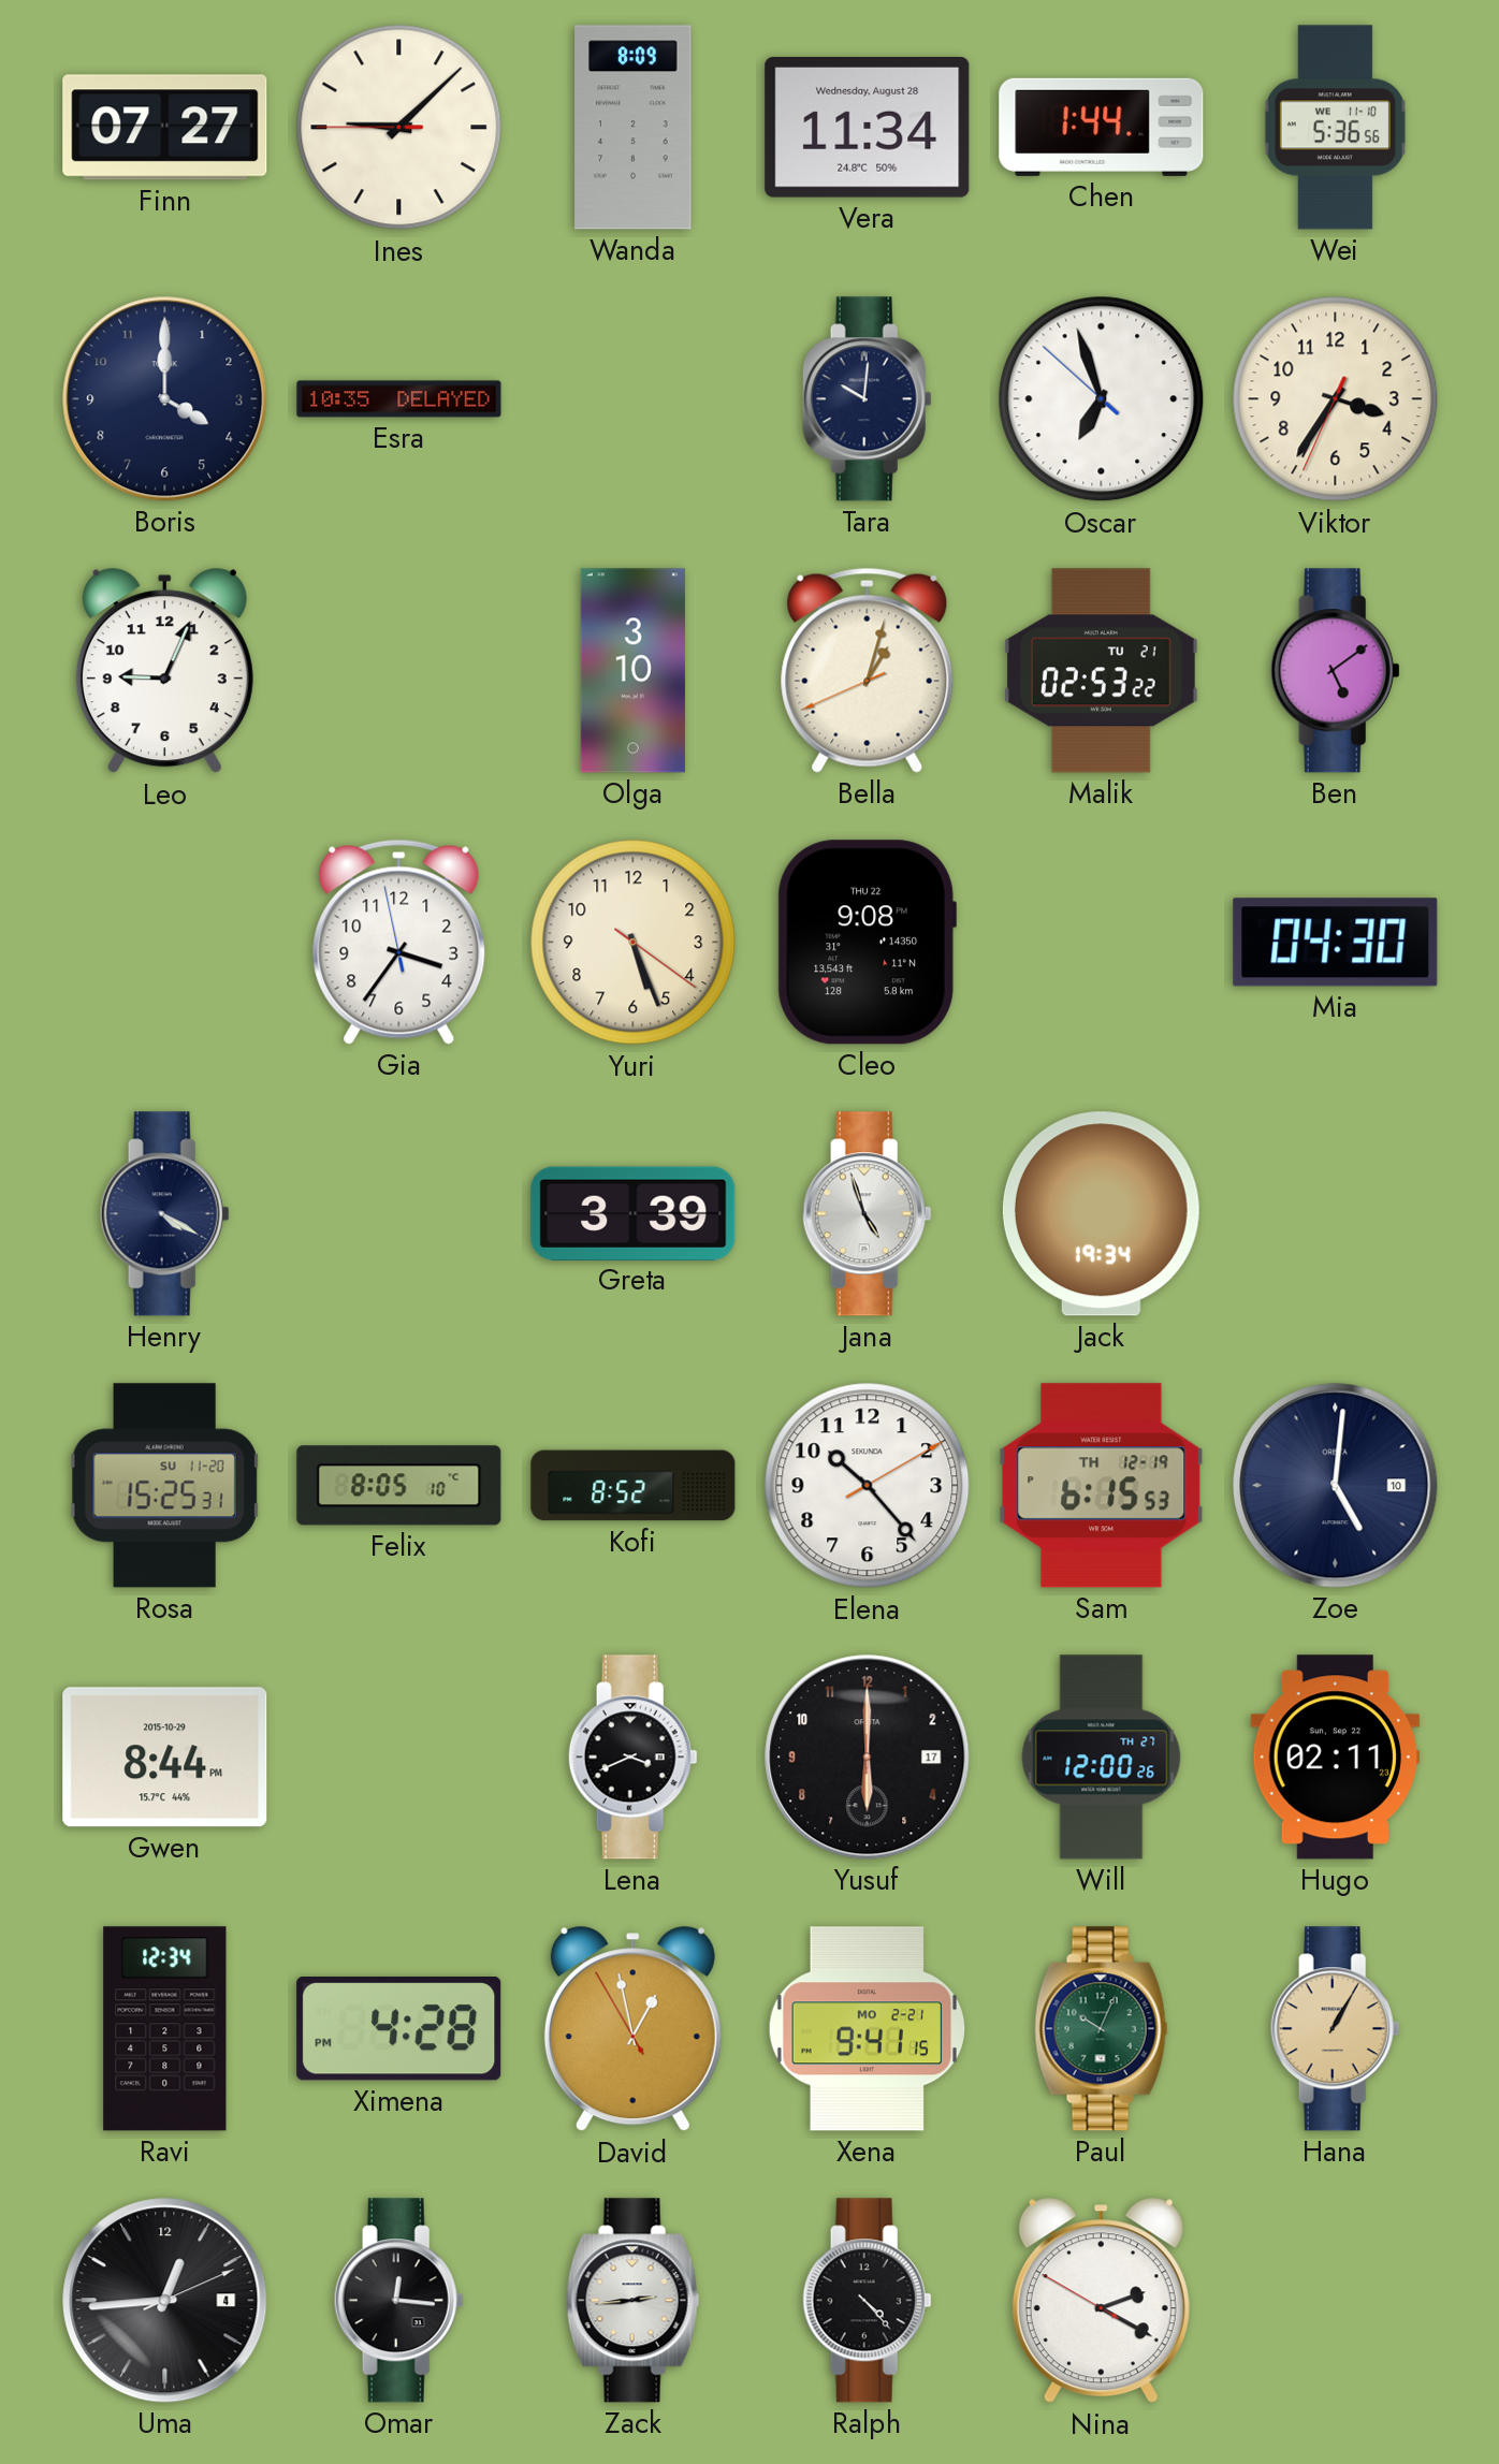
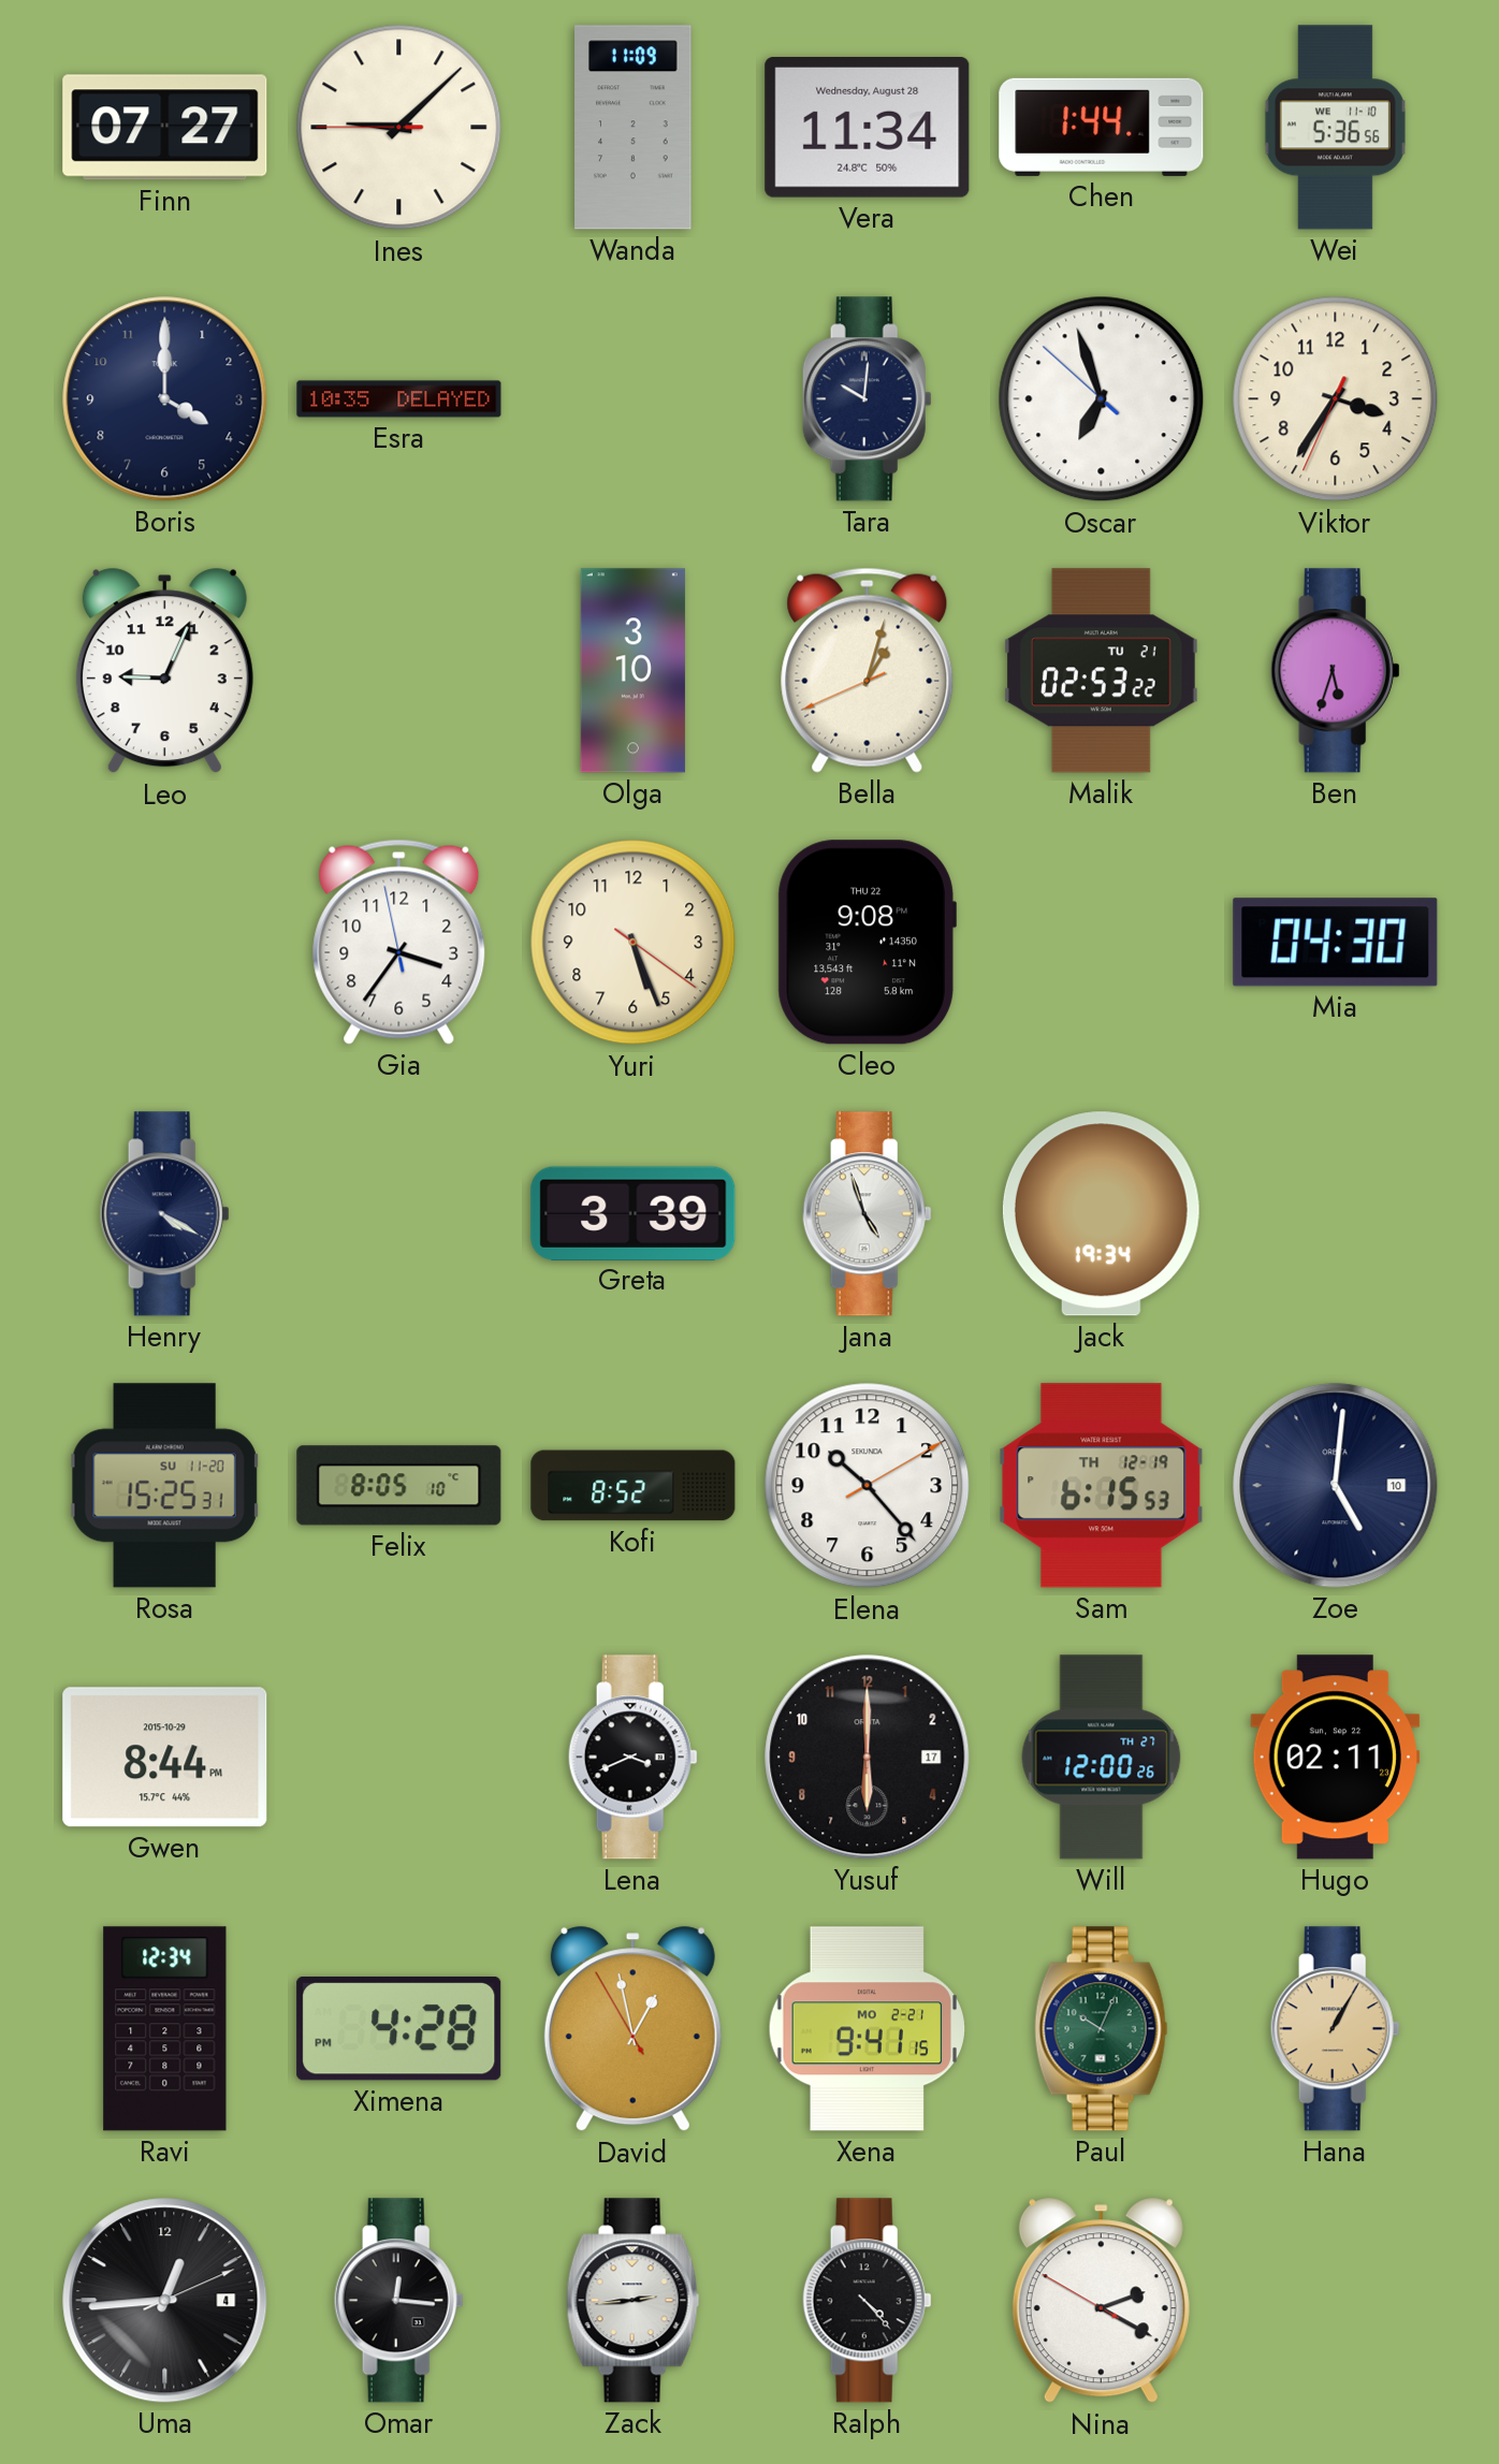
Wanda: 8:09 -> 11:09 (634, 128)
Ben: 5:09 -> 5:33 (1335, 671)
